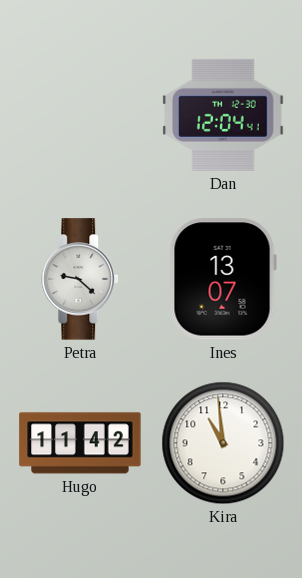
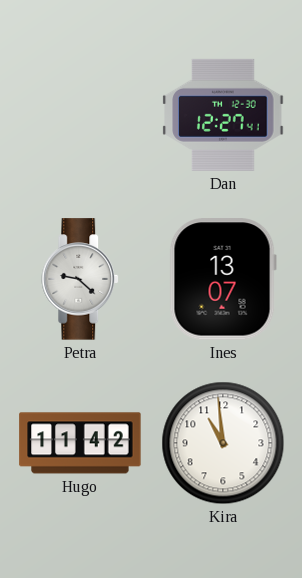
Dan: 12:04 -> 12:27 (223, 115)
